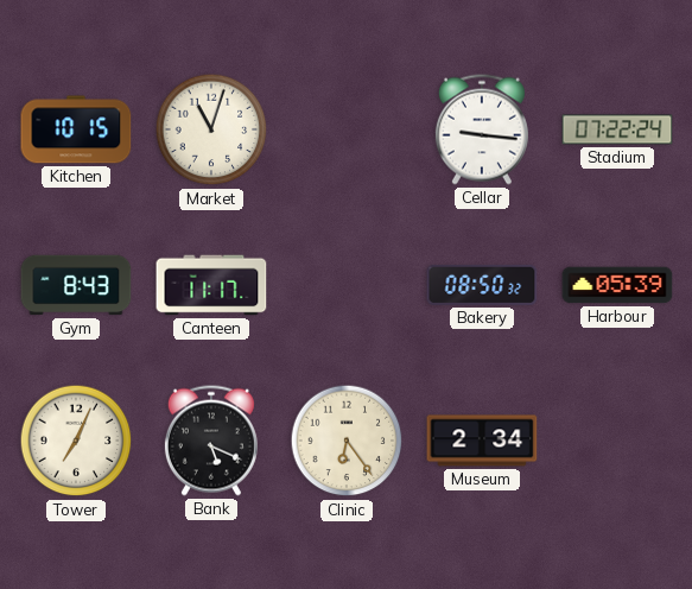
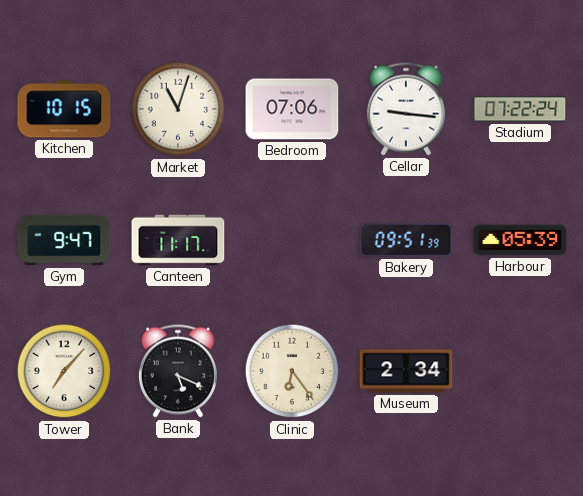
Bedroom: none -> 07:06 (292, 109)
Gym: 8:43 -> 9:47 (64, 240)
Bakery: 08:50 -> 09:51 (406, 240)
Tower: 7:04 -> 7:07 (64, 371)
